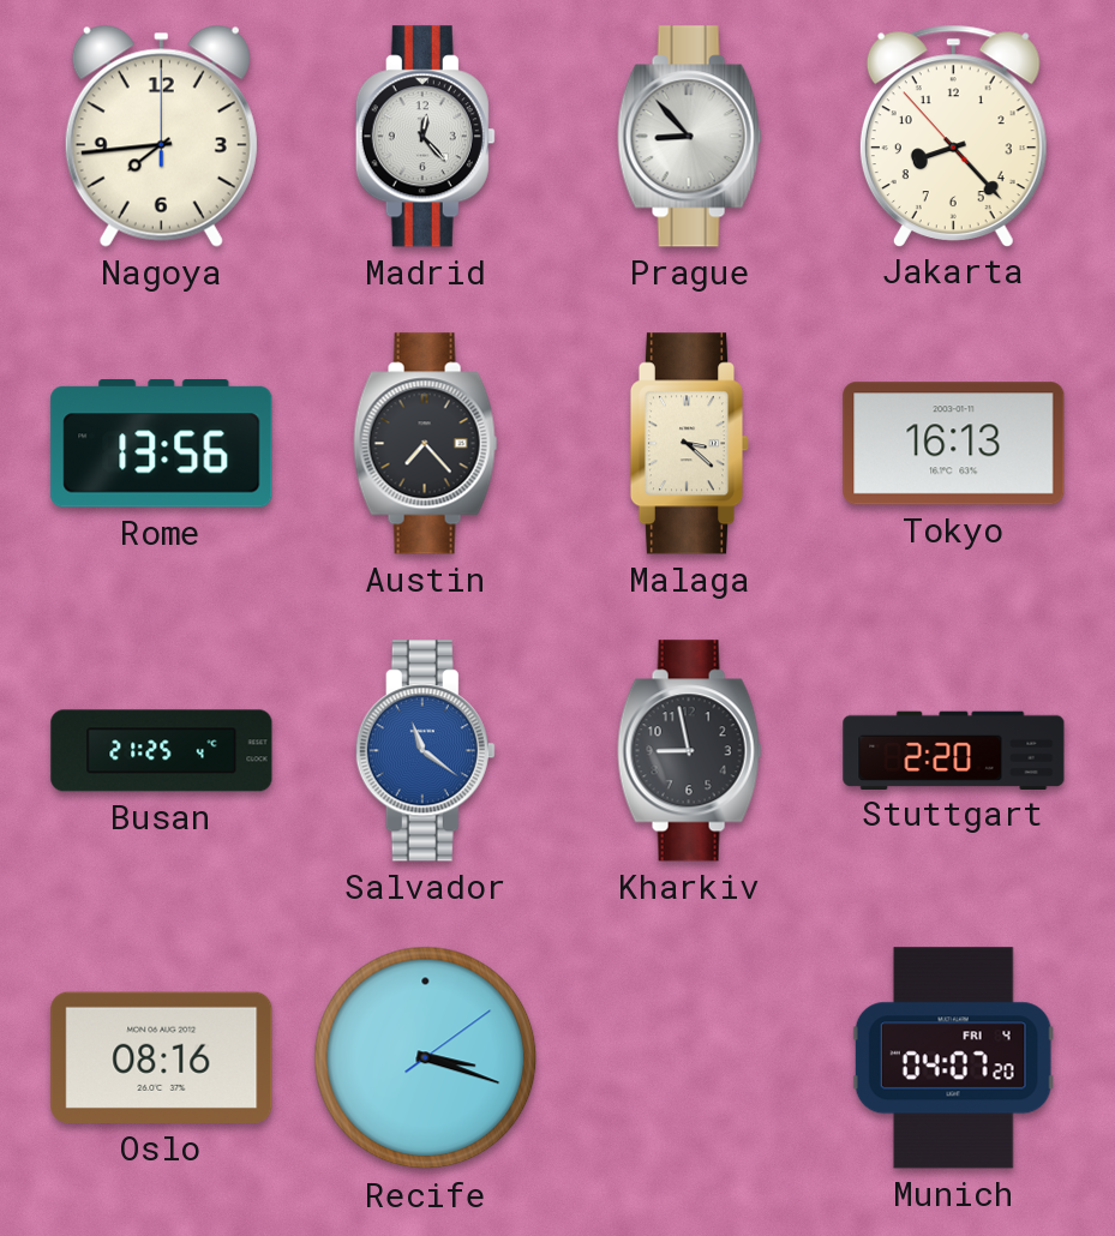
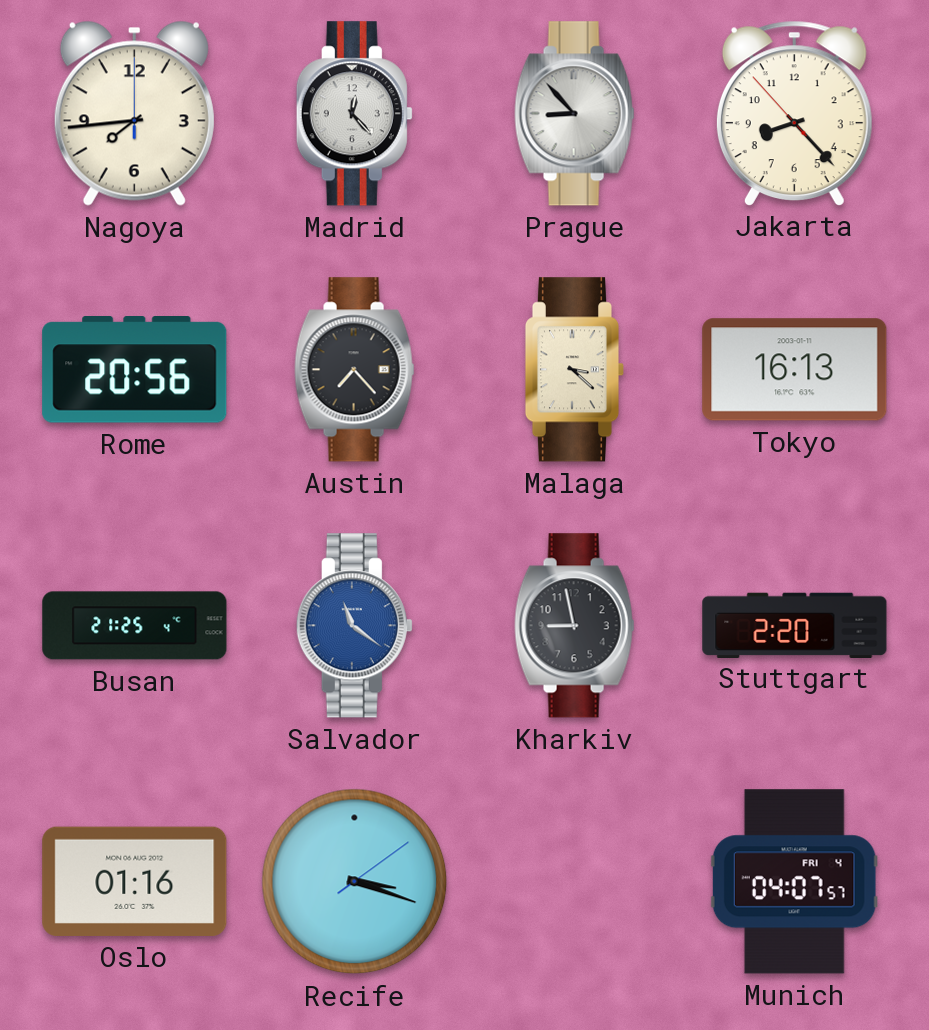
Rome: 13:56 -> 20:56 (135, 370)
Oslo: 08:16 -> 01:16 (135, 881)
Munich: 04:07:20 -> 04:07:57 (794, 882)
